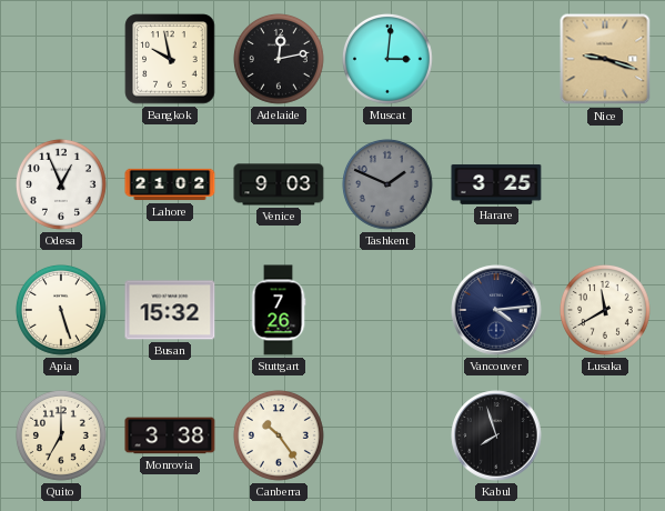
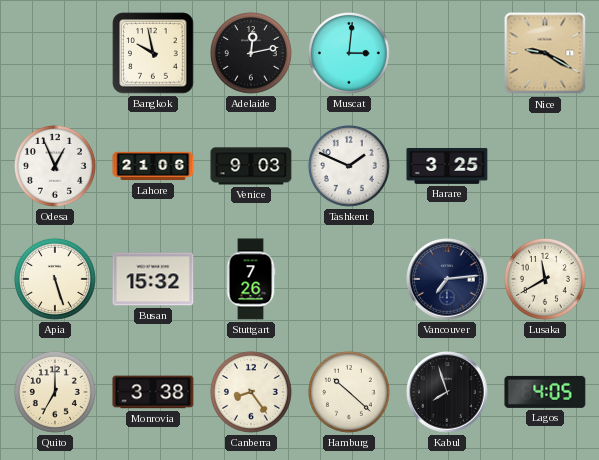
Nice: 9:18 -> 9:20 (545, 53)
Lahore: 21:02 -> 21:06 (153, 166)
Tashkent dial: grey -> white (349, 166)
Vancouver: 4:14 -> 7:14 (447, 279)
Canberra: 10:24 -> 8:24 (251, 392)
Hamburg: none -> 10:22 (349, 392)
Lagos: none -> 4:05 (545, 392)
